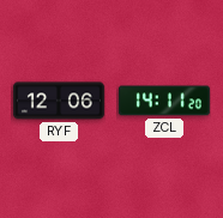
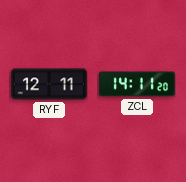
RYF: 12:06 -> 12:11 (49, 84)
